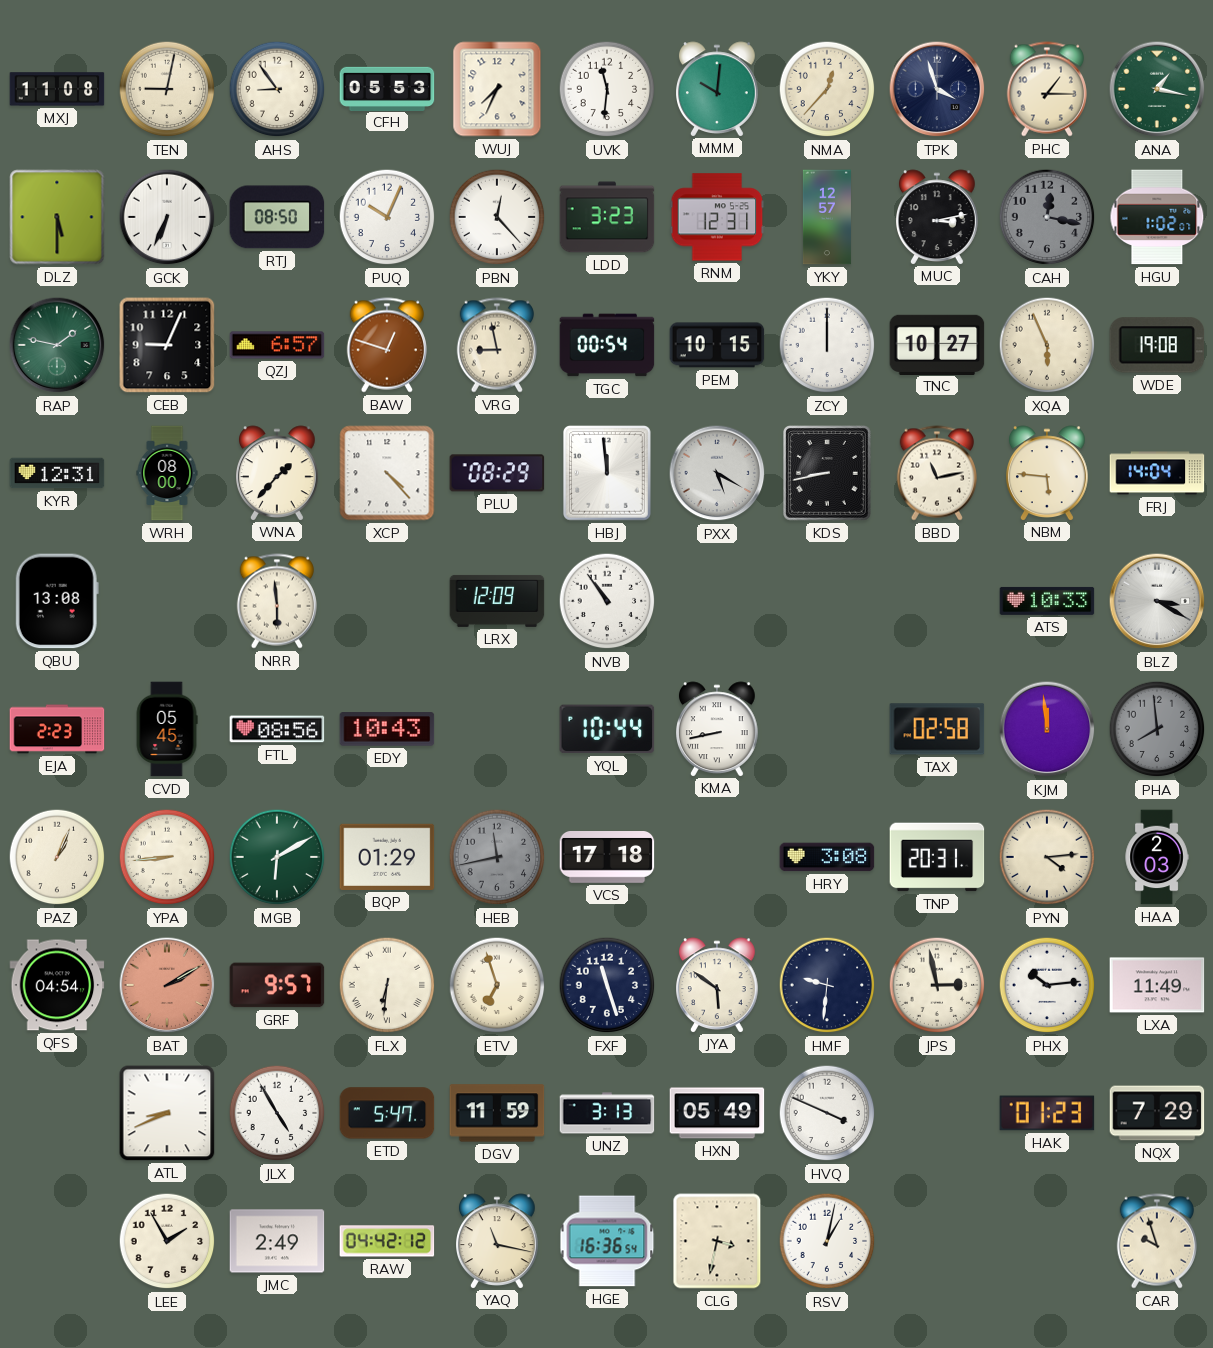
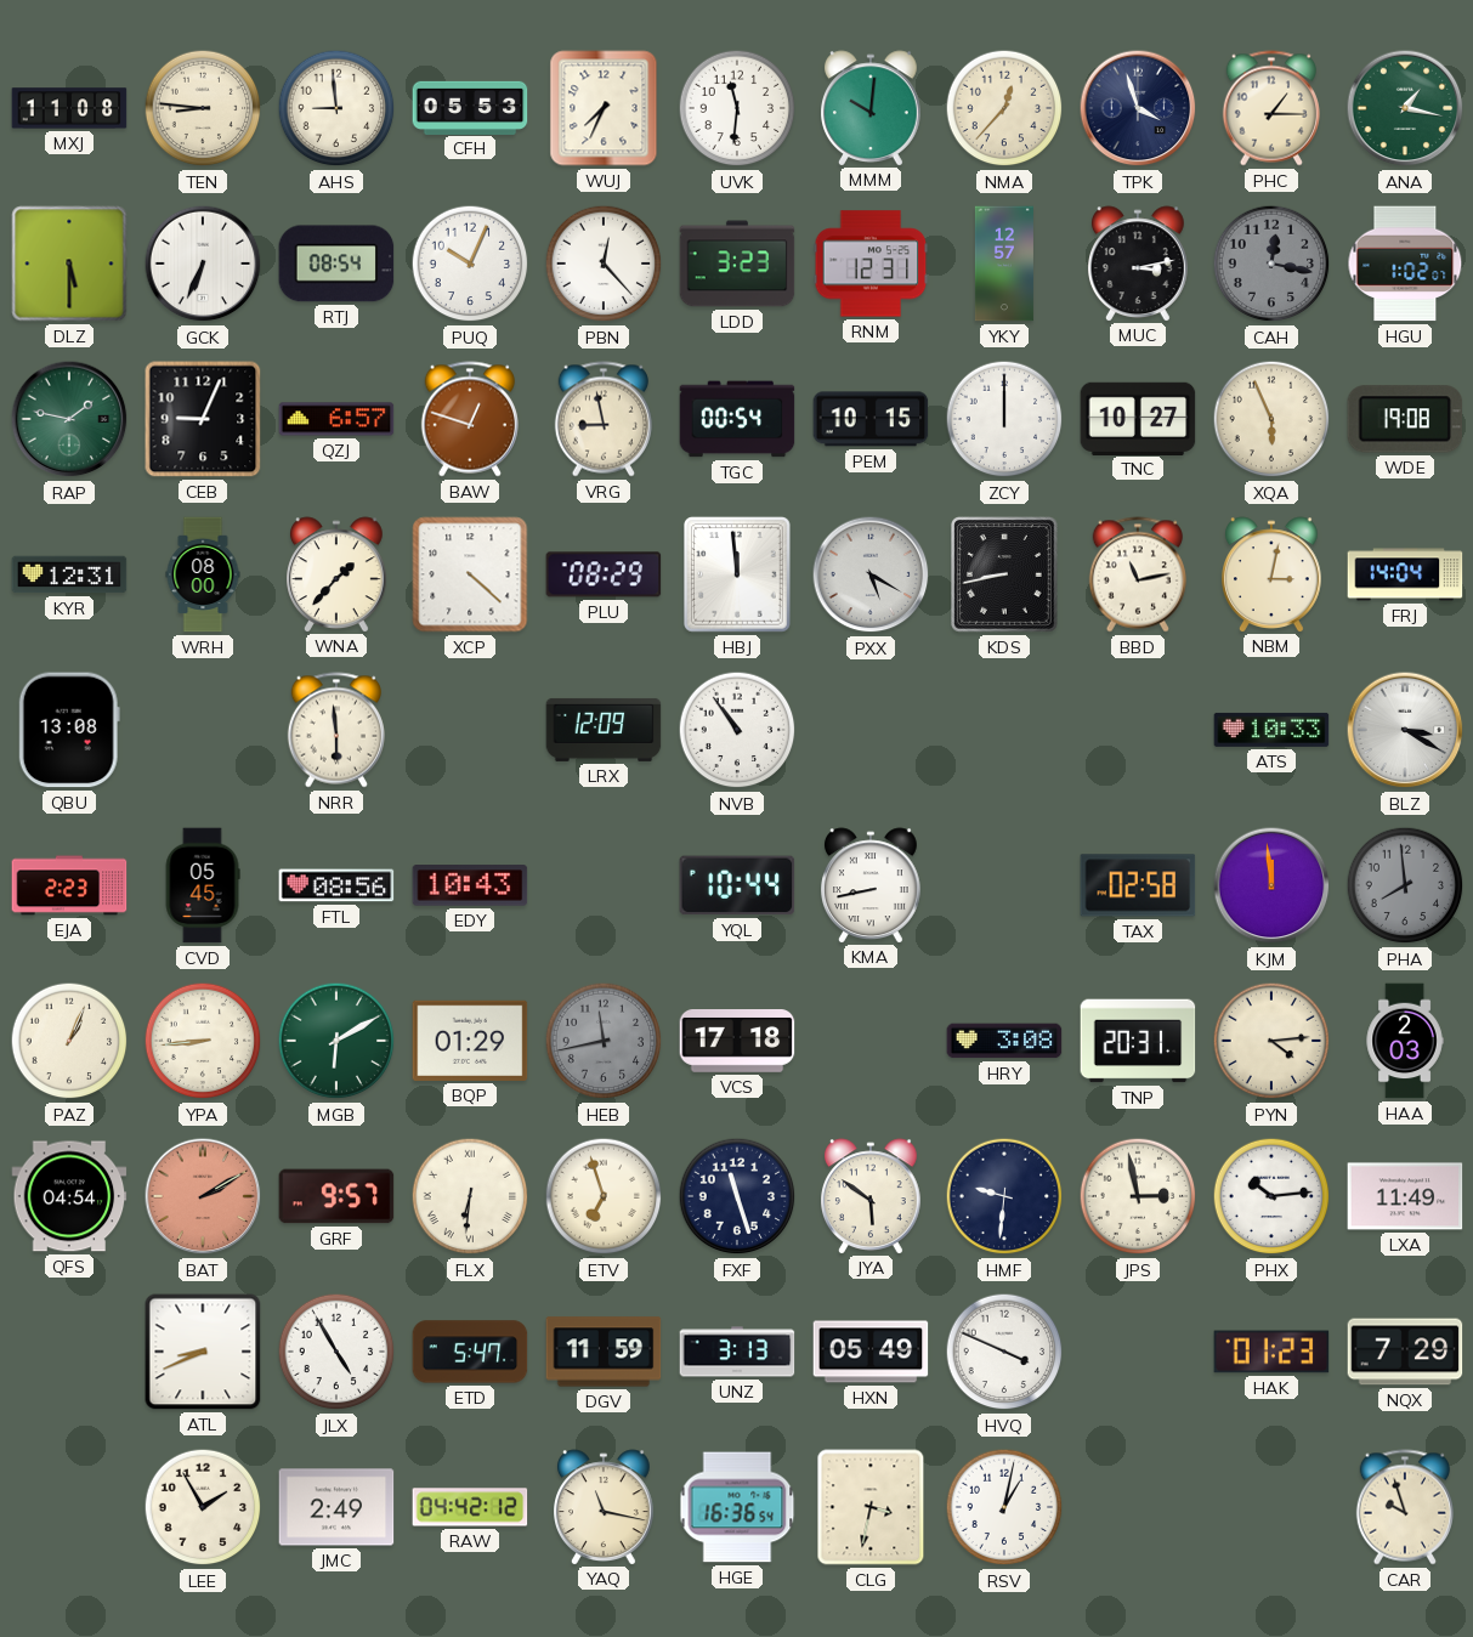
TEN: 9:02 -> 8:46 (203, 108)
AHS: 8:54 -> 8:59 (336, 108)
RTJ: 08:50 -> 08:54 (336, 264)
XCP: 4:23 -> 4:22 (470, 574)
NBM: 5:46 -> 3:02 (1273, 574)
